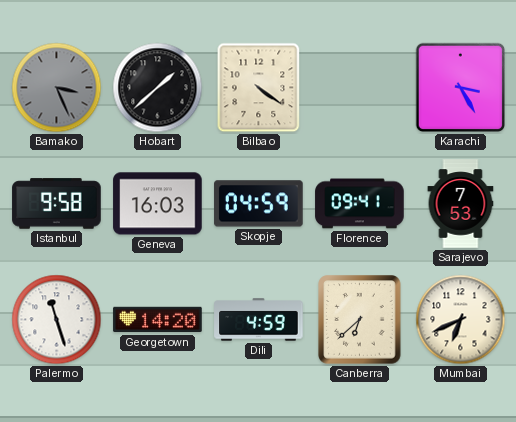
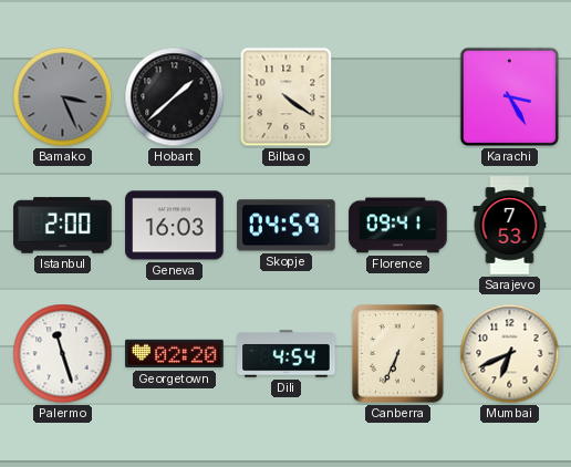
Istanbul: 9:58 -> 2:00 (63, 226)
Georgetown: 14:20 -> 02:20 (175, 354)
Dili: 4:59 -> 4:54 (287, 354)
Canberra: 6:38 -> 6:34 (398, 354)
